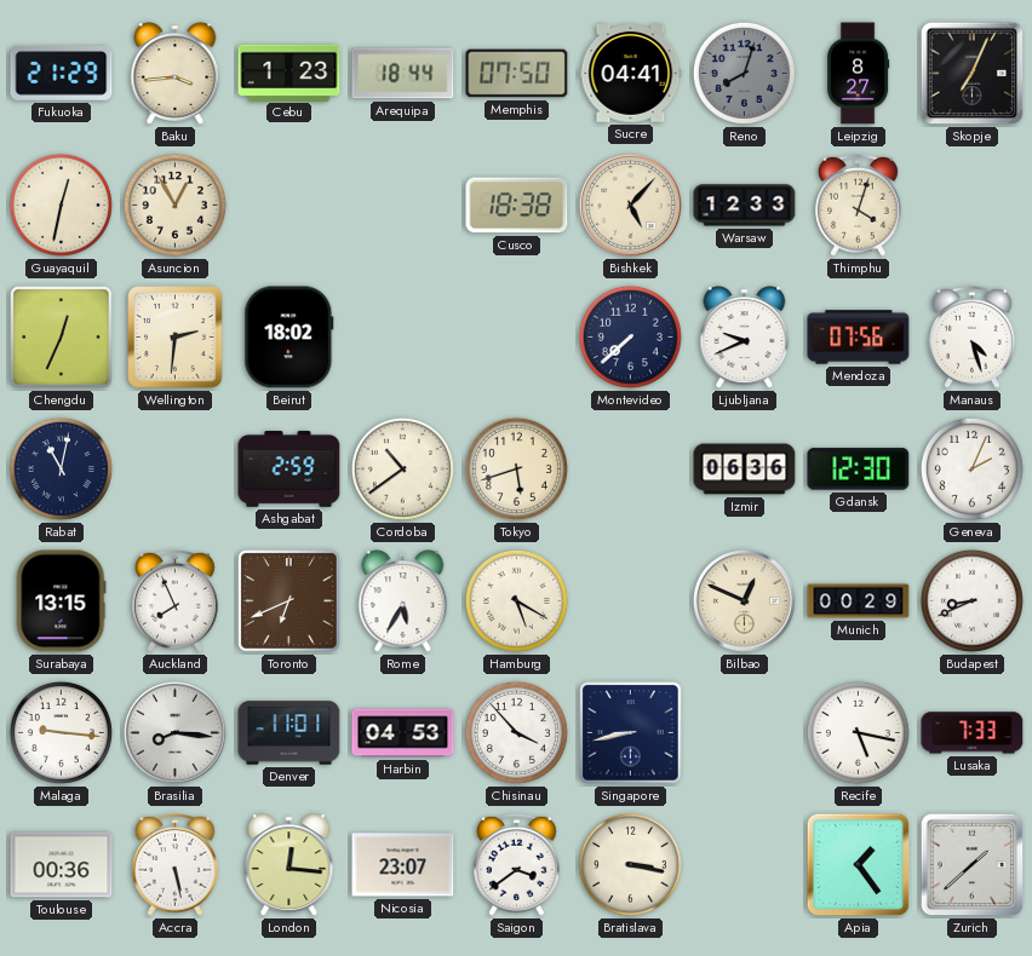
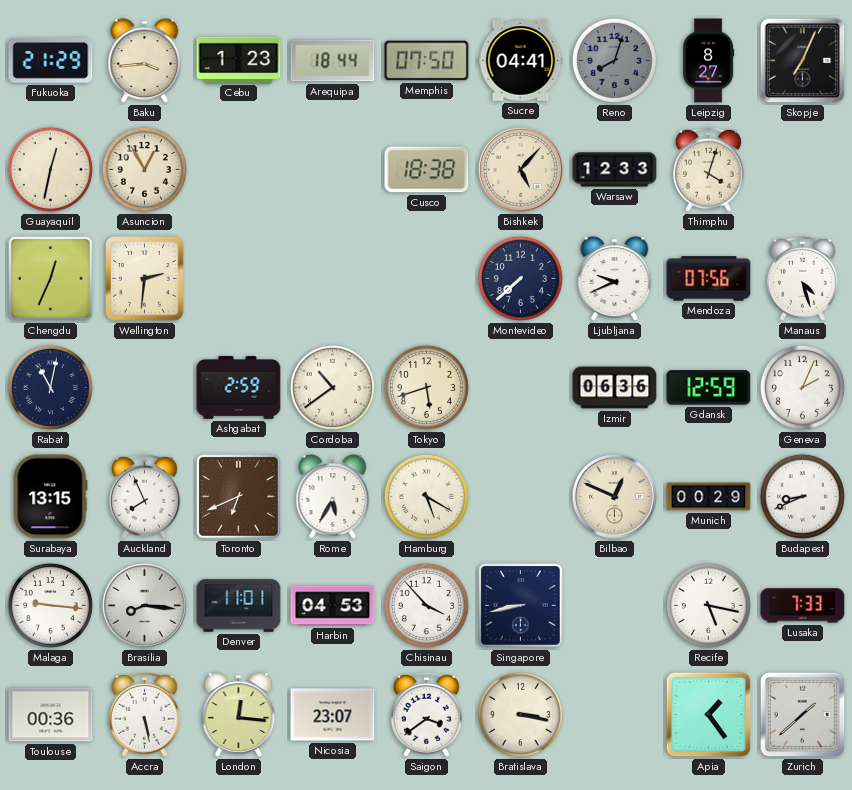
Beirut: 18:02 -> none (289, 338)
Gdansk: 12:30 -> 12:59 (709, 388)
